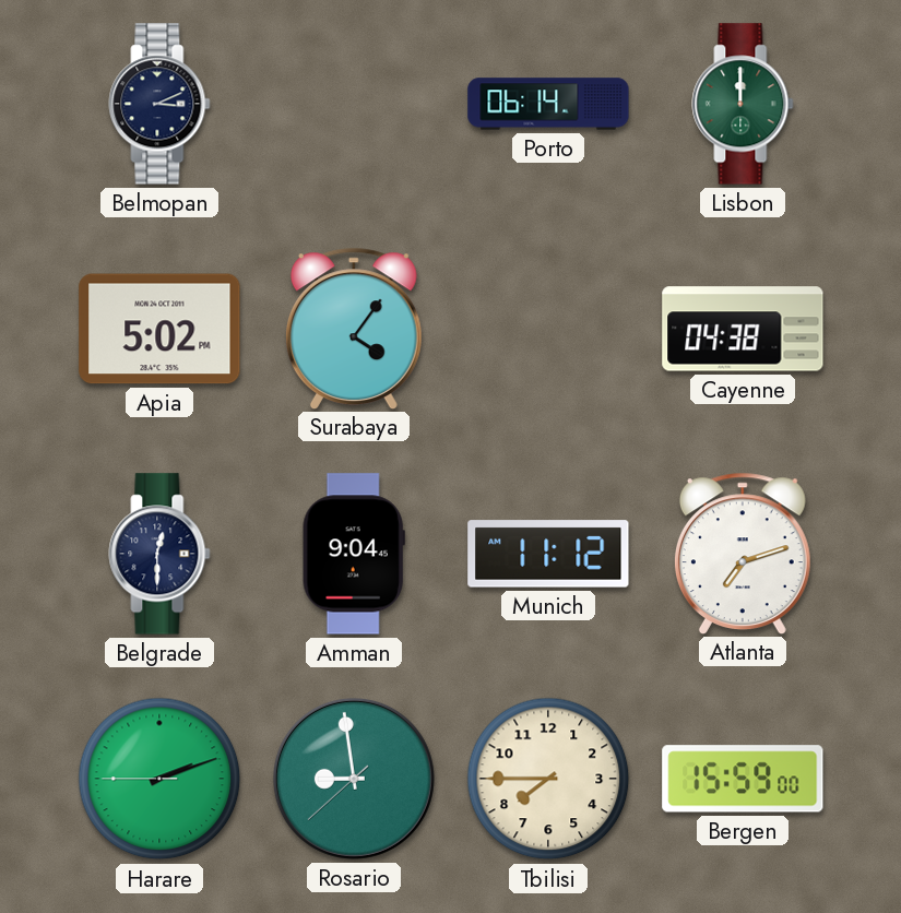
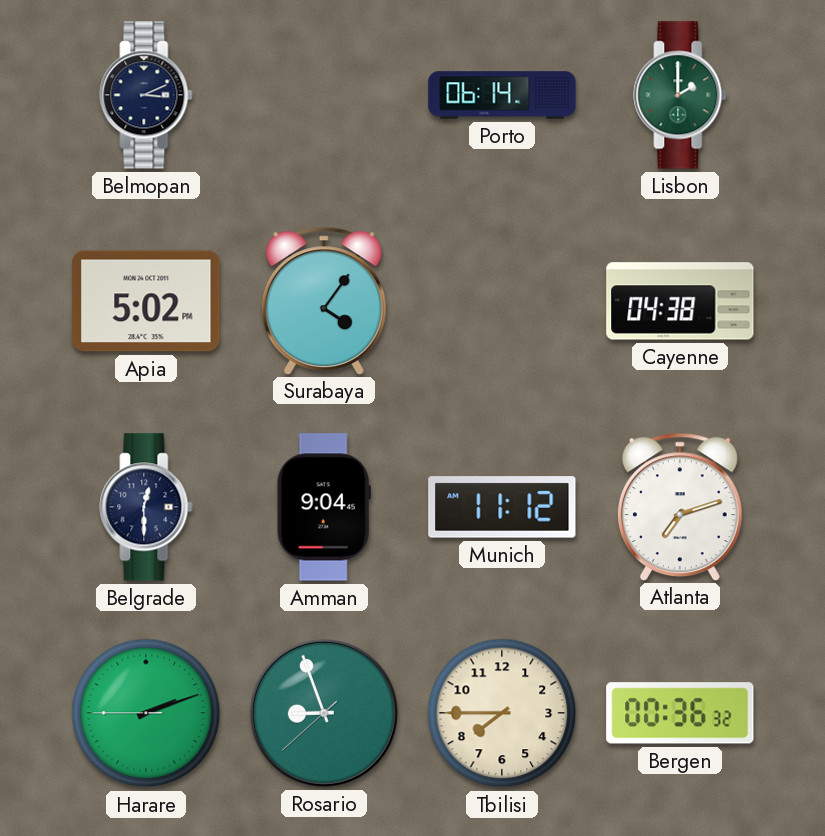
Lisbon: 12:00 -> 2:00 (680, 95)
Rosario: 8:58 -> 8:56 (324, 713)
Bergen: 15:59 -> 00:36 (680, 713)
